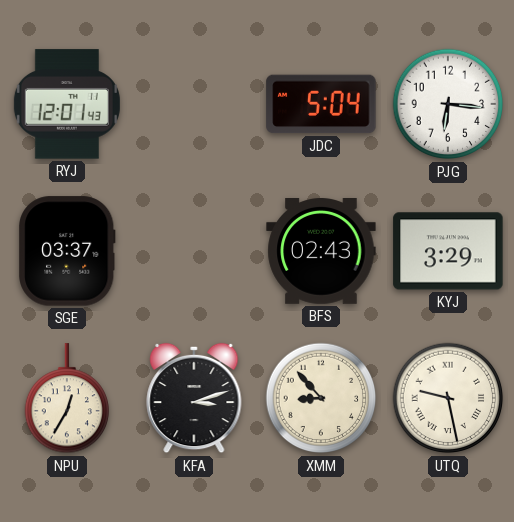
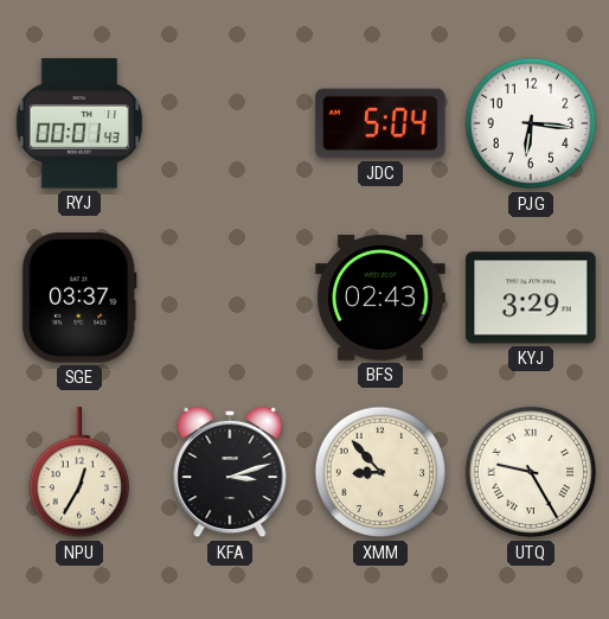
RYJ: 12:01 -> 00:01 (79, 123)
UTQ: 9:28 -> 9:25 (531, 472)
